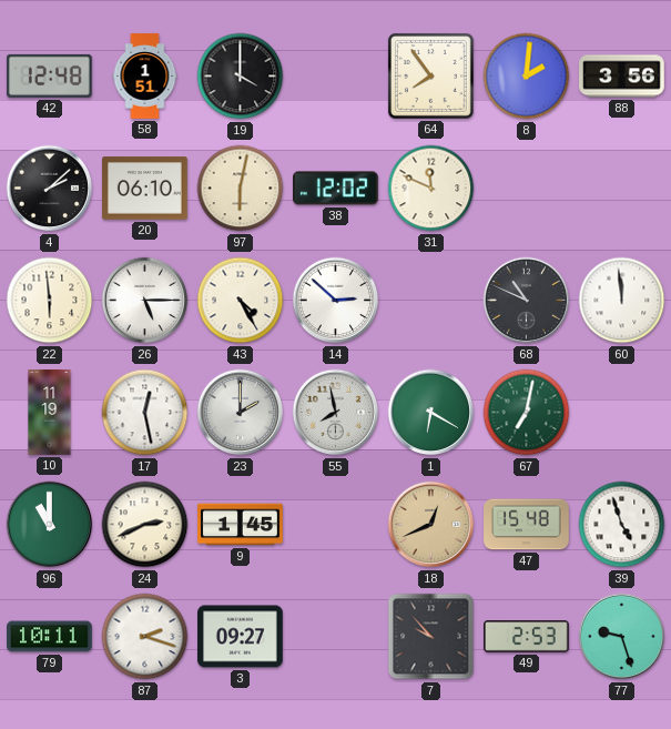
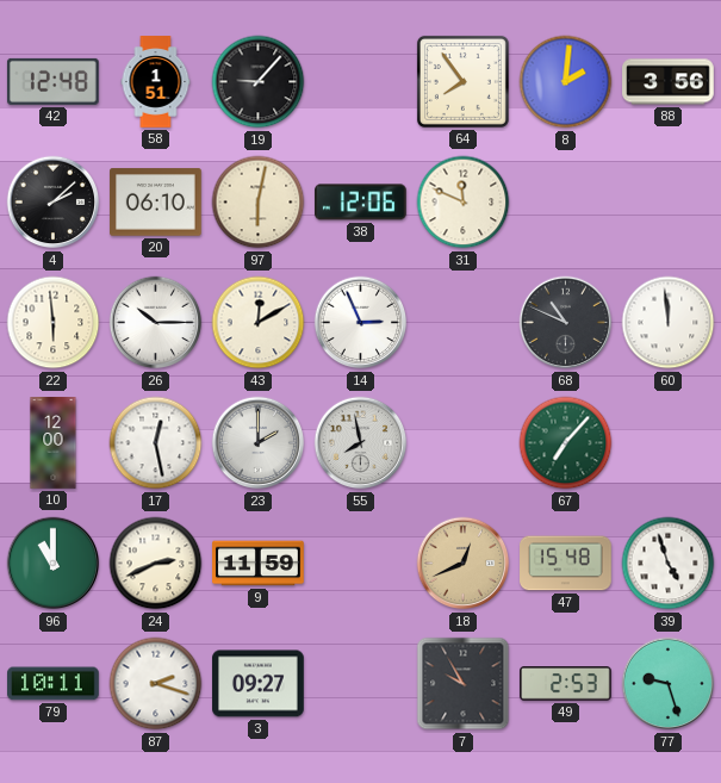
19: 4:00 -> 9:07 (259, 82)
38: 12:02 -> 12:06 (361, 203)
26: 5:15 -> 10:15 (156, 323)
43: 4:25 -> 12:10 (259, 323)
14: 2:52 -> 2:56 (361, 323)
10: 11:19 -> 12:00 (54, 443)
1: 6:20 -> none (431, 413)
67: 7:02 -> 7:07 (566, 443)
9: 1:45 -> 11:59 (259, 564)
7: 9:53 -> 9:55 (464, 684)
